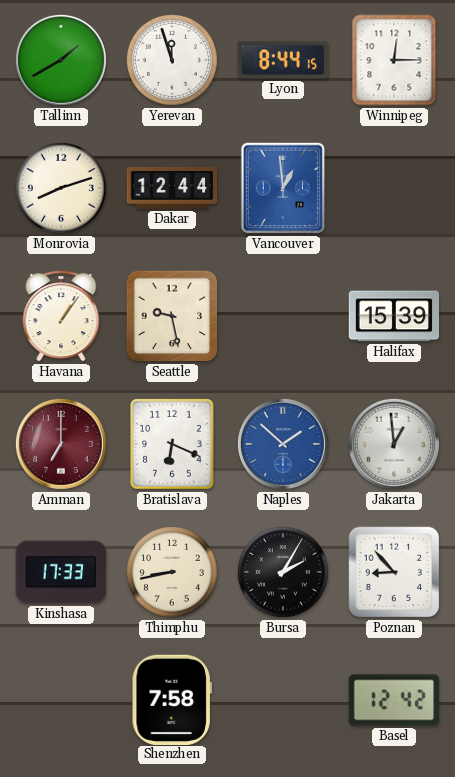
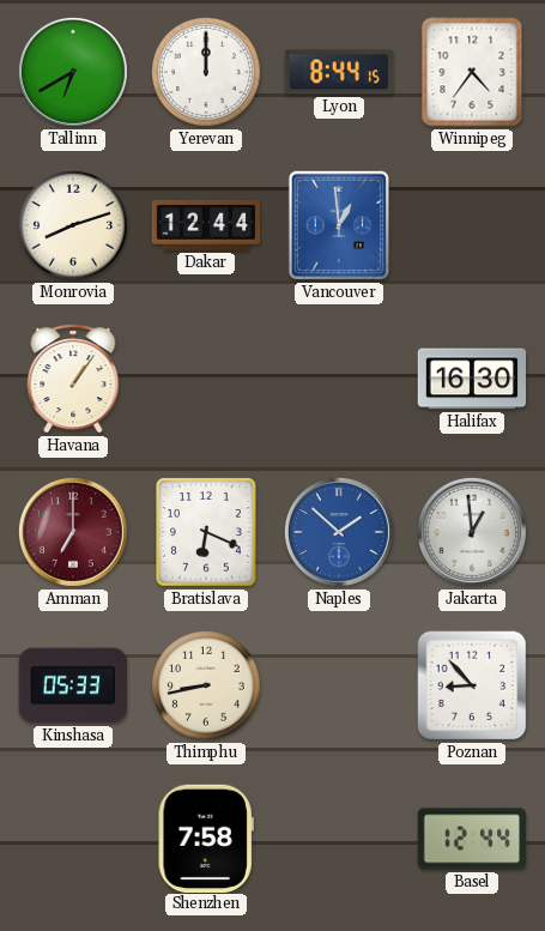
Tallinn: 1:40 -> 6:40 (73, 72)
Yerevan: 11:57 -> 12:00 (206, 72)
Winnipeg: 12:15 -> 4:36 (472, 72)
Seattle: 9:28 -> none (172, 316)
Halifax: 15:39 -> 16:30 (472, 379)
Kinshasa: 17:33 -> 05:33 (72, 685)
Bursa: 2:05 -> none (283, 572)
Basel: 12:42 -> 12:44 (471, 839)
